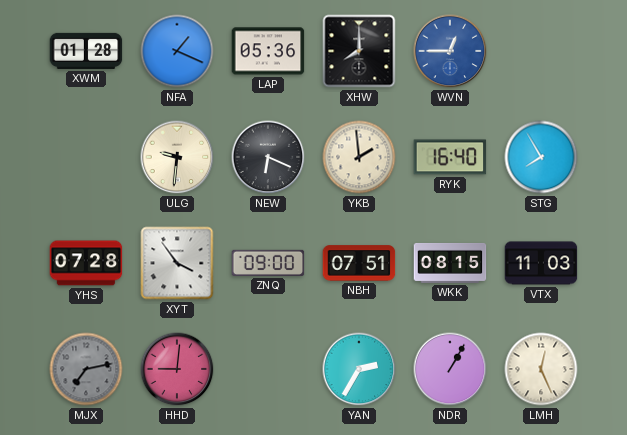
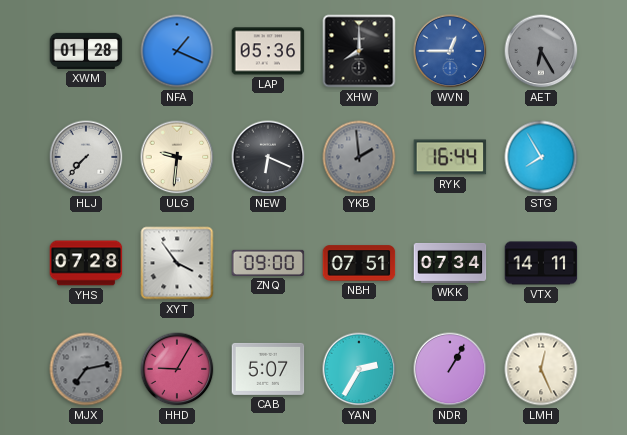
AET: none -> 6:25 (541, 51)
HLJ: none -> 7:37 (86, 157)
YKB dial: cream -> grey (359, 157)
RYK: 16:40 -> 16:44 (450, 157)
WKK: 08:15 -> 07:34 (450, 263)
VTX: 11:03 -> 14:11 (541, 263)
HHD: 9:01 -> 9:05 (177, 369)
CAB: none -> 5:07 (268, 369)
